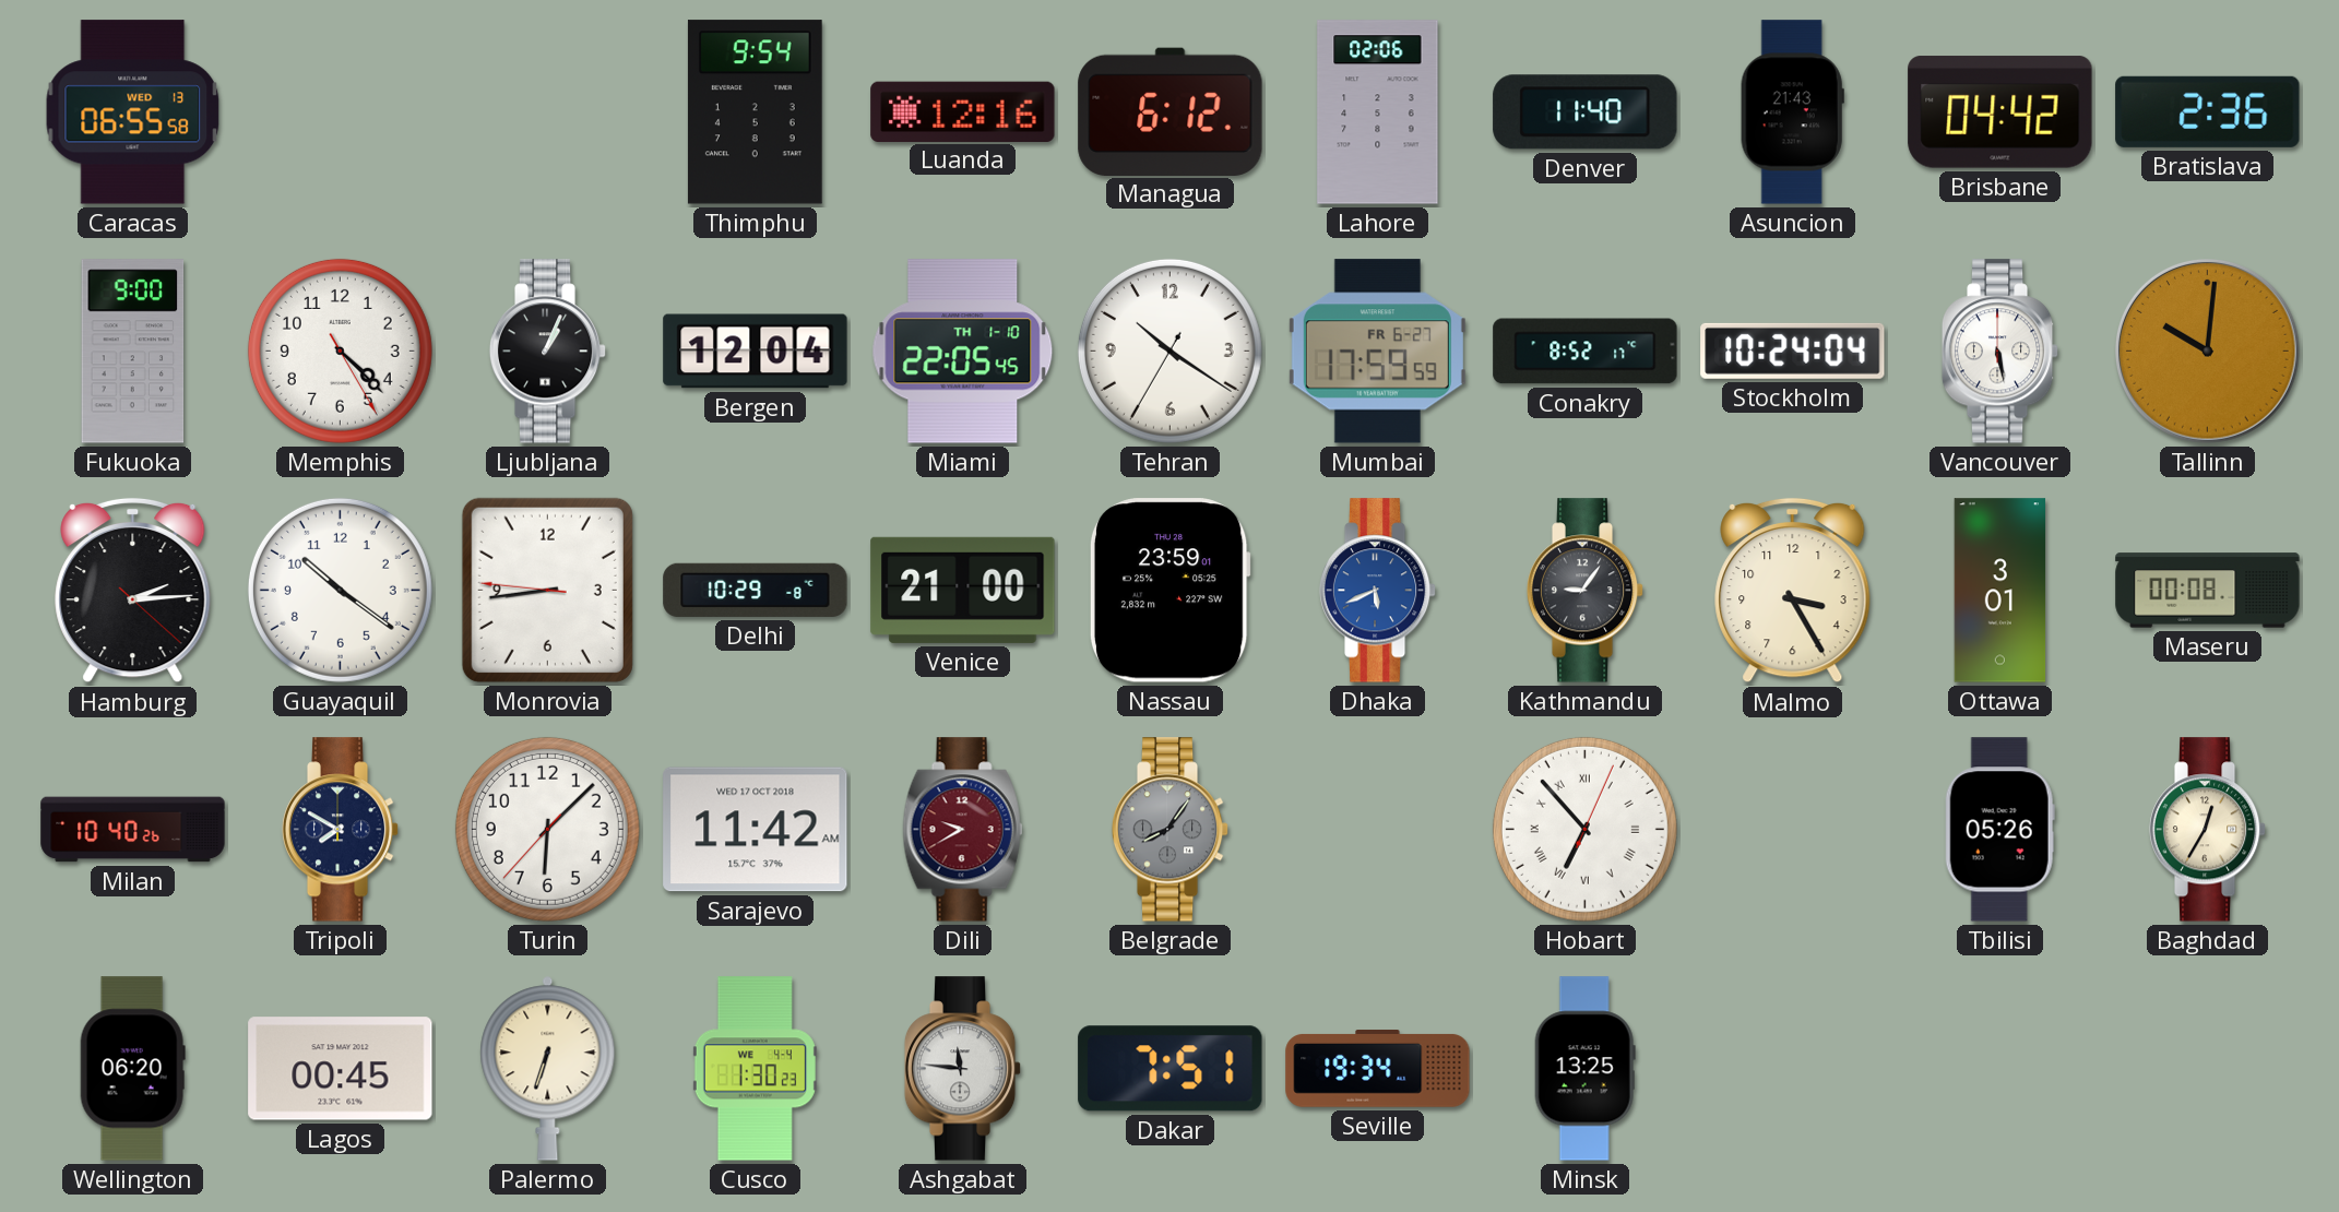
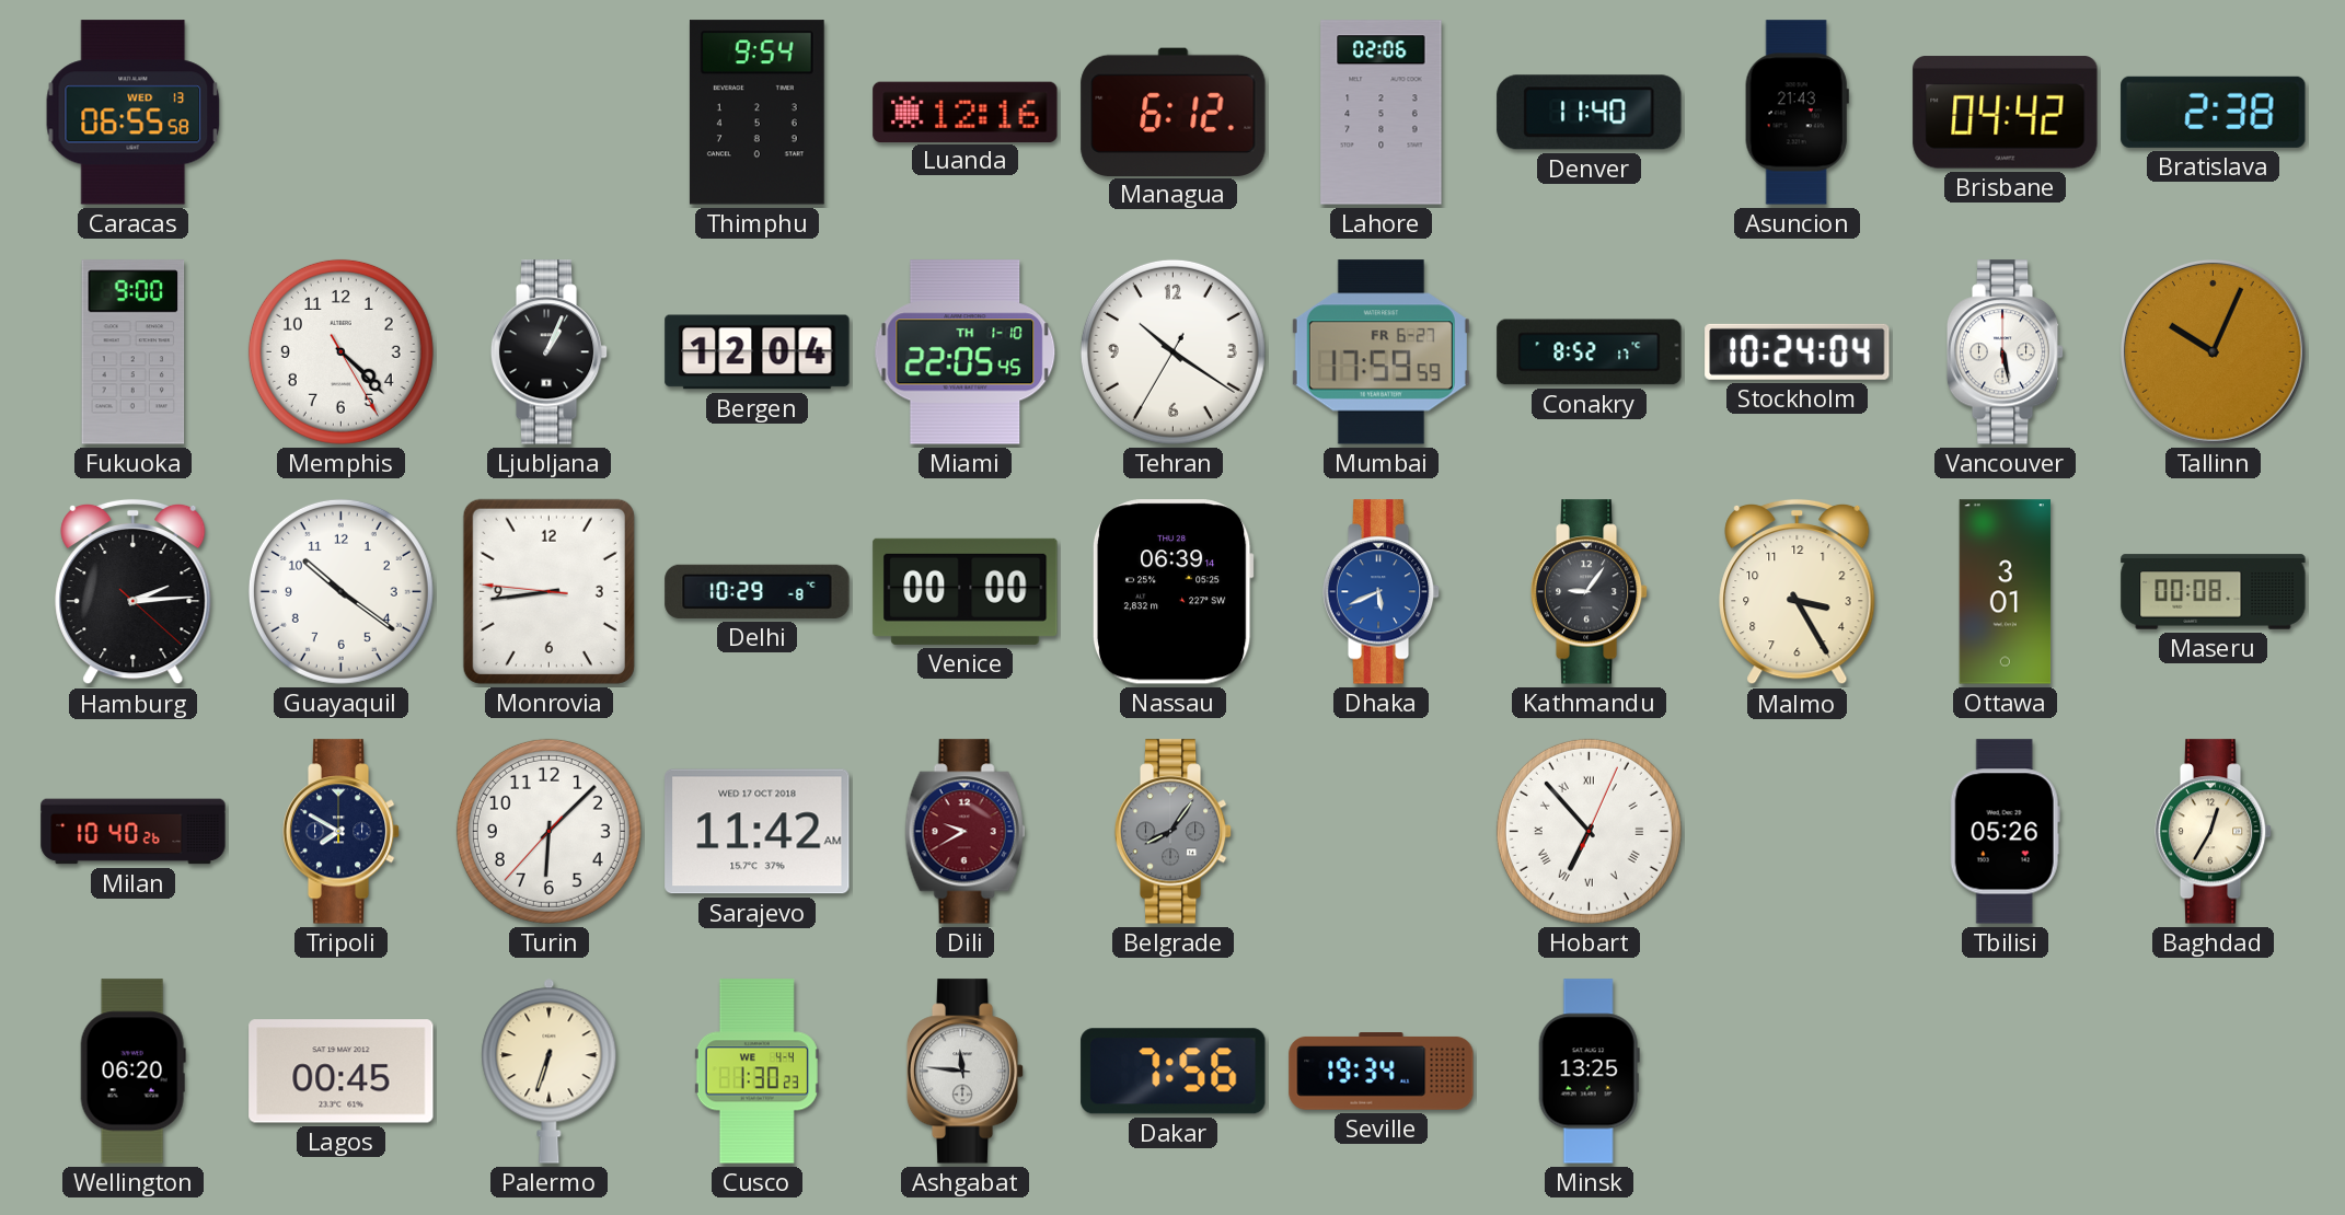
Bratislava: 2:36 -> 2:38 (2214, 112)
Tallinn: 10:01 -> 10:04 (2214, 352)
Venice: 21:00 -> 00:00 (966, 591)
Nassau: 23:59 -> 06:39 (1173, 592)
Dakar: 7:51 -> 7:56 (1174, 1072)
